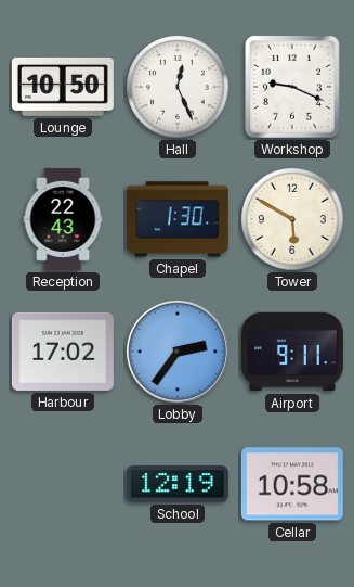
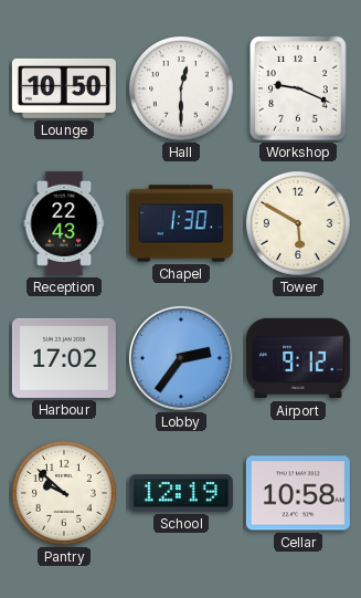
Hall: 12:26 -> 12:30 (182, 90)
Airport: 9:11 -> 9:12 (298, 358)
Pantry: none -> 9:52 (65, 494)
